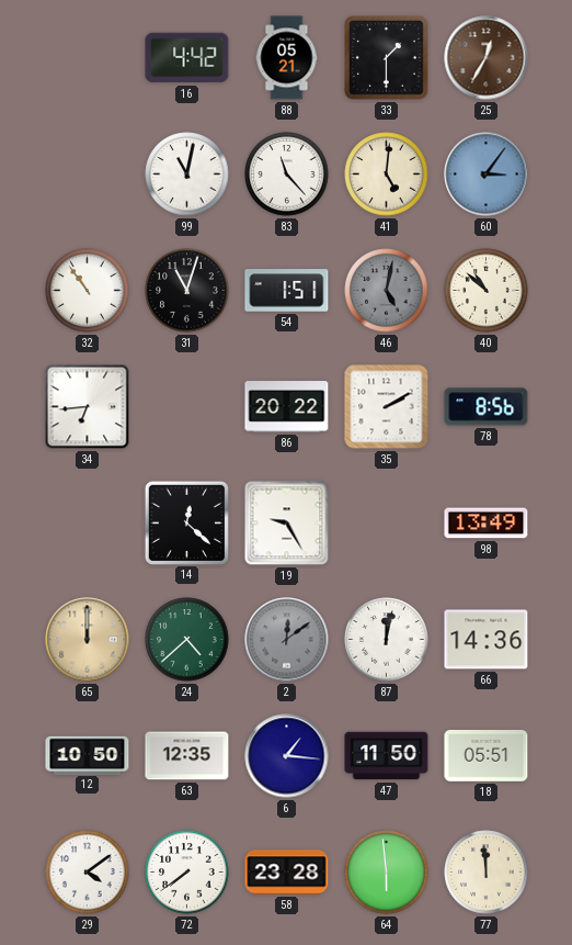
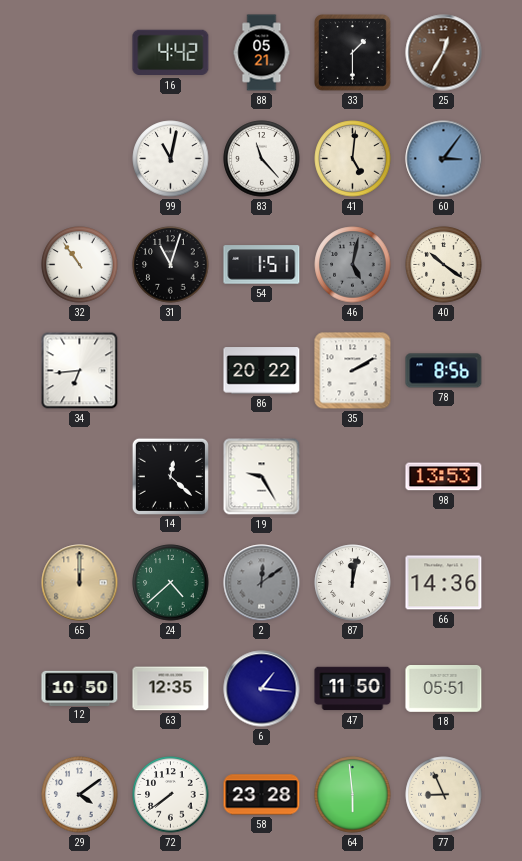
40: 10:52 -> 10:21 (444, 265)
98: 13:49 -> 13:53 (444, 477)
77: 11:59 -> 8:56 (444, 795)
